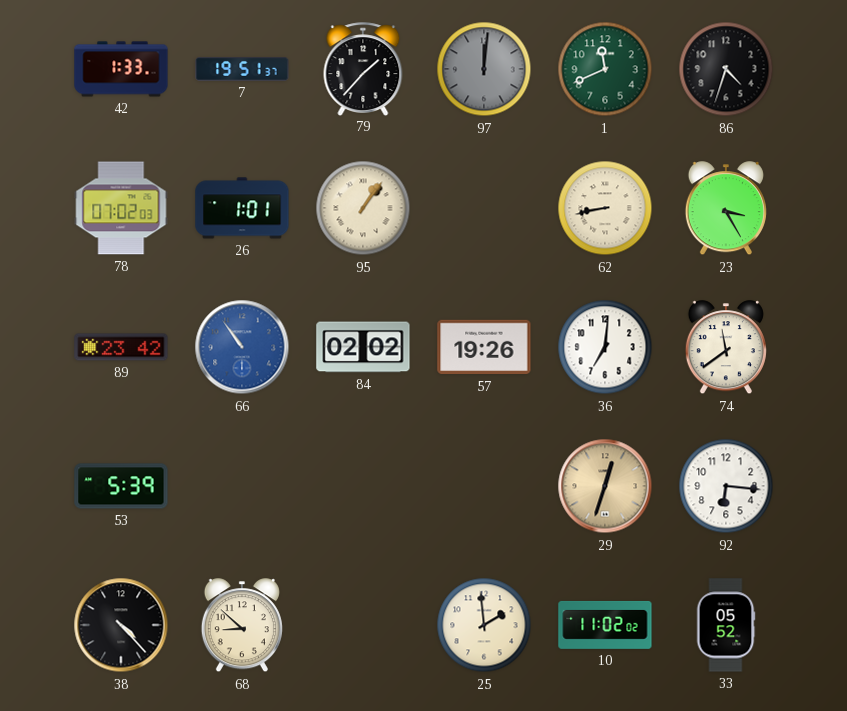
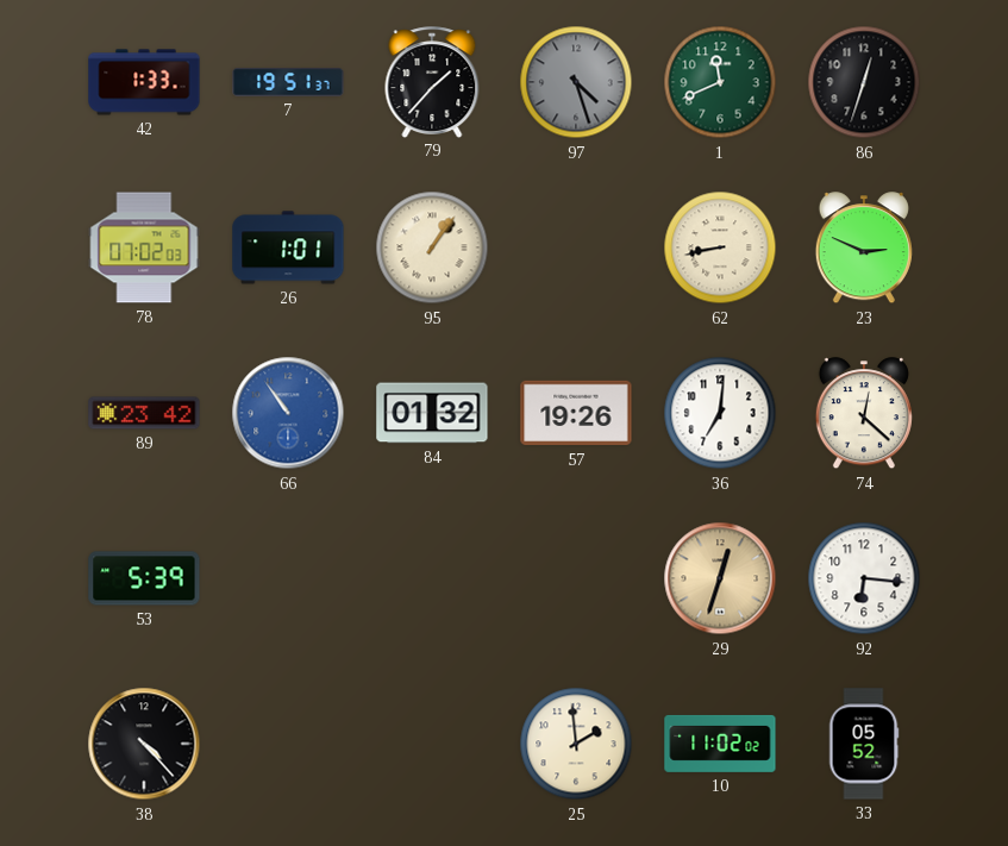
97: 12:01 -> 4:27 (576, 82)
86: 4:33 -> 12:33 (864, 82)
23: 3:25 -> 2:49 (864, 249)
84: 02:02 -> 01:32 (432, 413)
74: 11:39 -> 12:22 (864, 414)
68: 8:52 -> none (242, 626)
